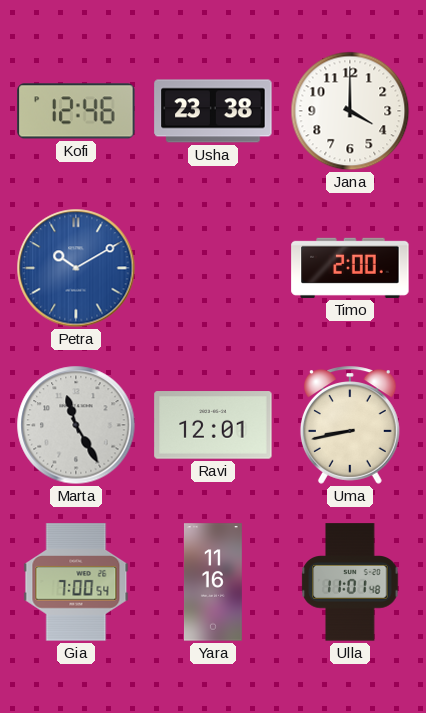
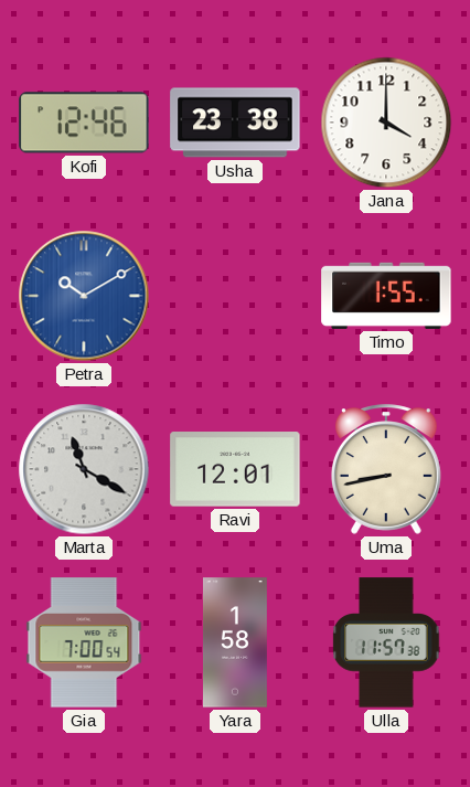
Timo: 2:00 -> 1:55 (386, 296)
Marta: 11:25 -> 11:20 (84, 469)
Yara: 11:16 -> 1:58 (235, 642)
Ulla: 11:01 -> 11:57 (386, 642)
